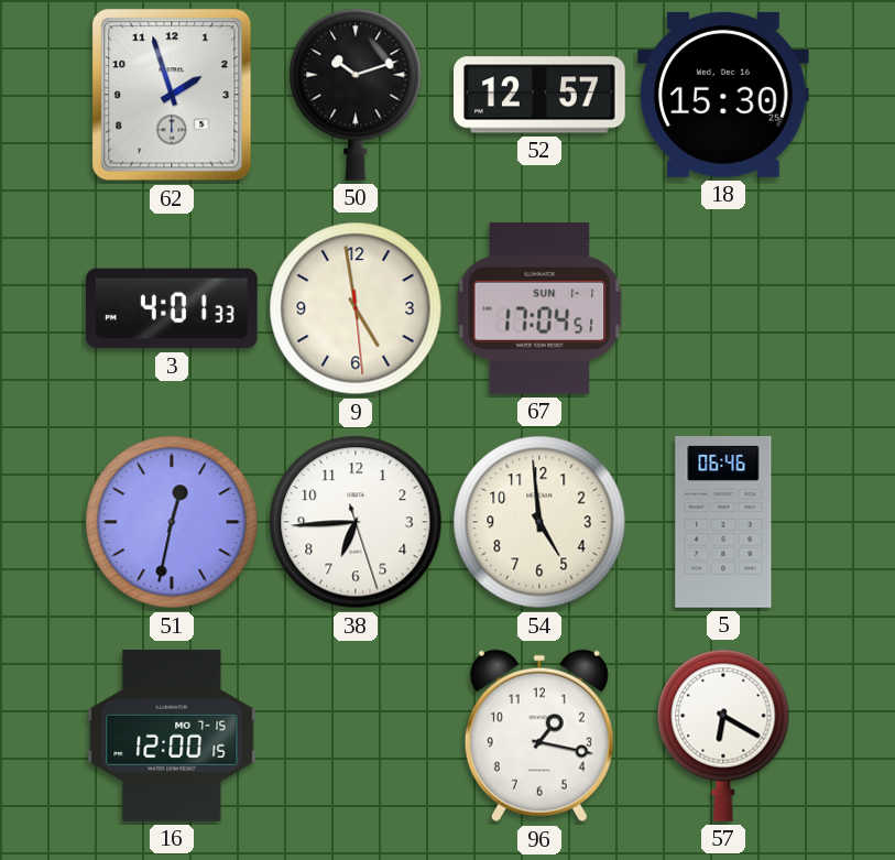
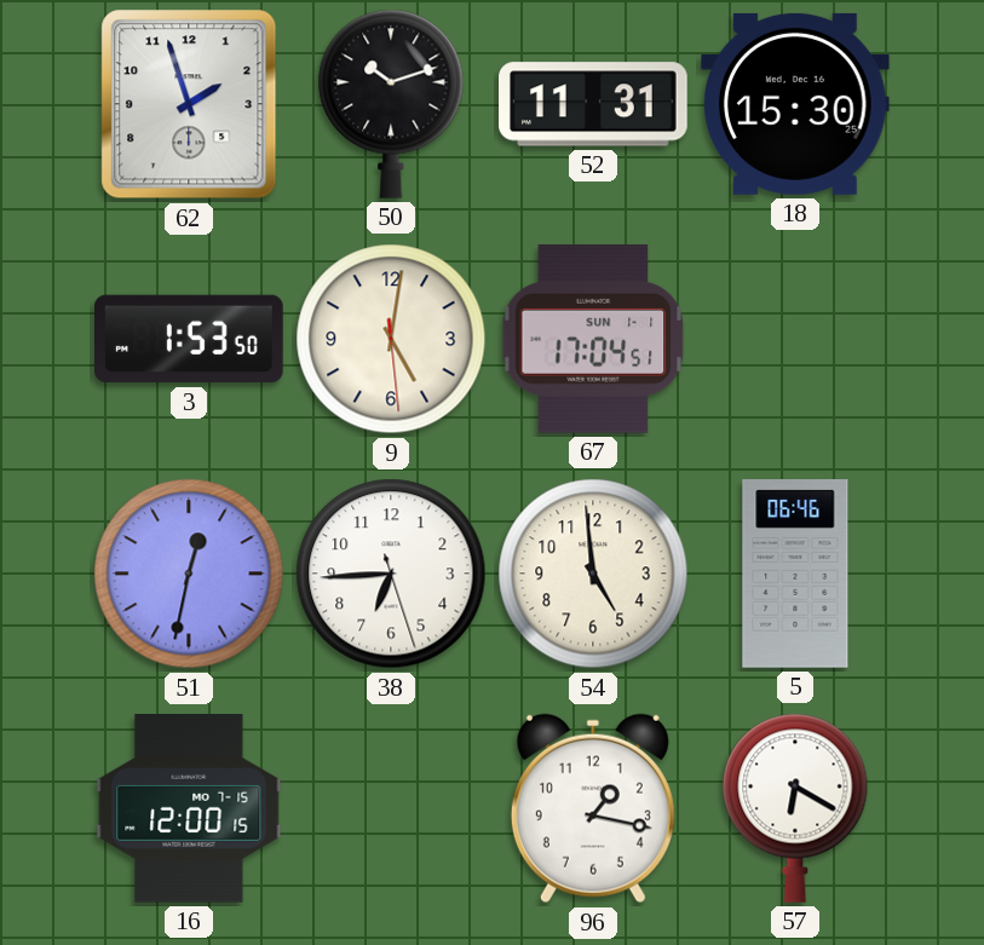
52: 12:57 -> 11:31 (594, 104)
3: 4:01 -> 1:53 (190, 339)
9: 4:58 -> 5:01 (391, 339)
